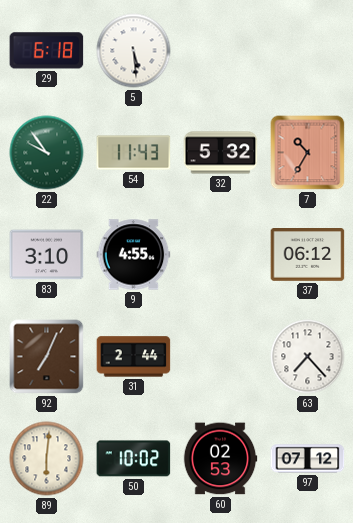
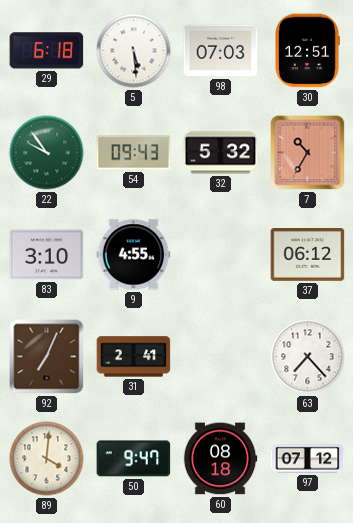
98: none -> 07:03 (221, 51)
30: none -> 12:51 (307, 51)
54: 11:43 -> 09:43 (134, 153)
31: 2:44 -> 2:41 (134, 357)
89: 6:01 -> 4:01 (47, 459)
50: 10:02 -> 9:47 (134, 459)
60: 02:53 -> 08:18 (220, 459)
